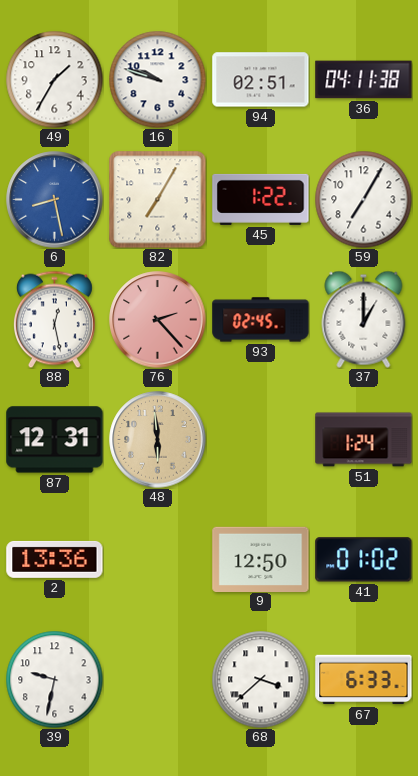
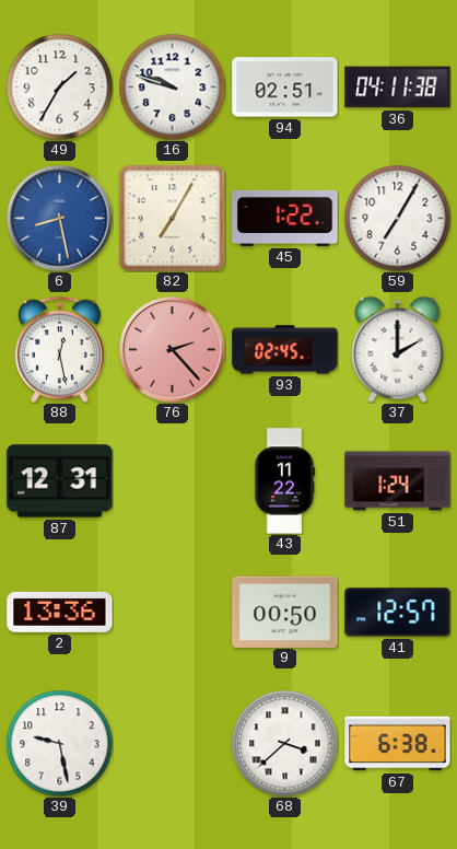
37: 1:00 -> 2:00 (398, 349)
48: 5:59 -> none (158, 440)
43: none -> 11:22 (284, 481)
9: 12:50 -> 00:50 (285, 612)
41: 01:02 -> 12:57 (398, 613)
39: 9:32 -> 9:28 (59, 743)
67: 6:33 -> 6:38 (398, 744)
